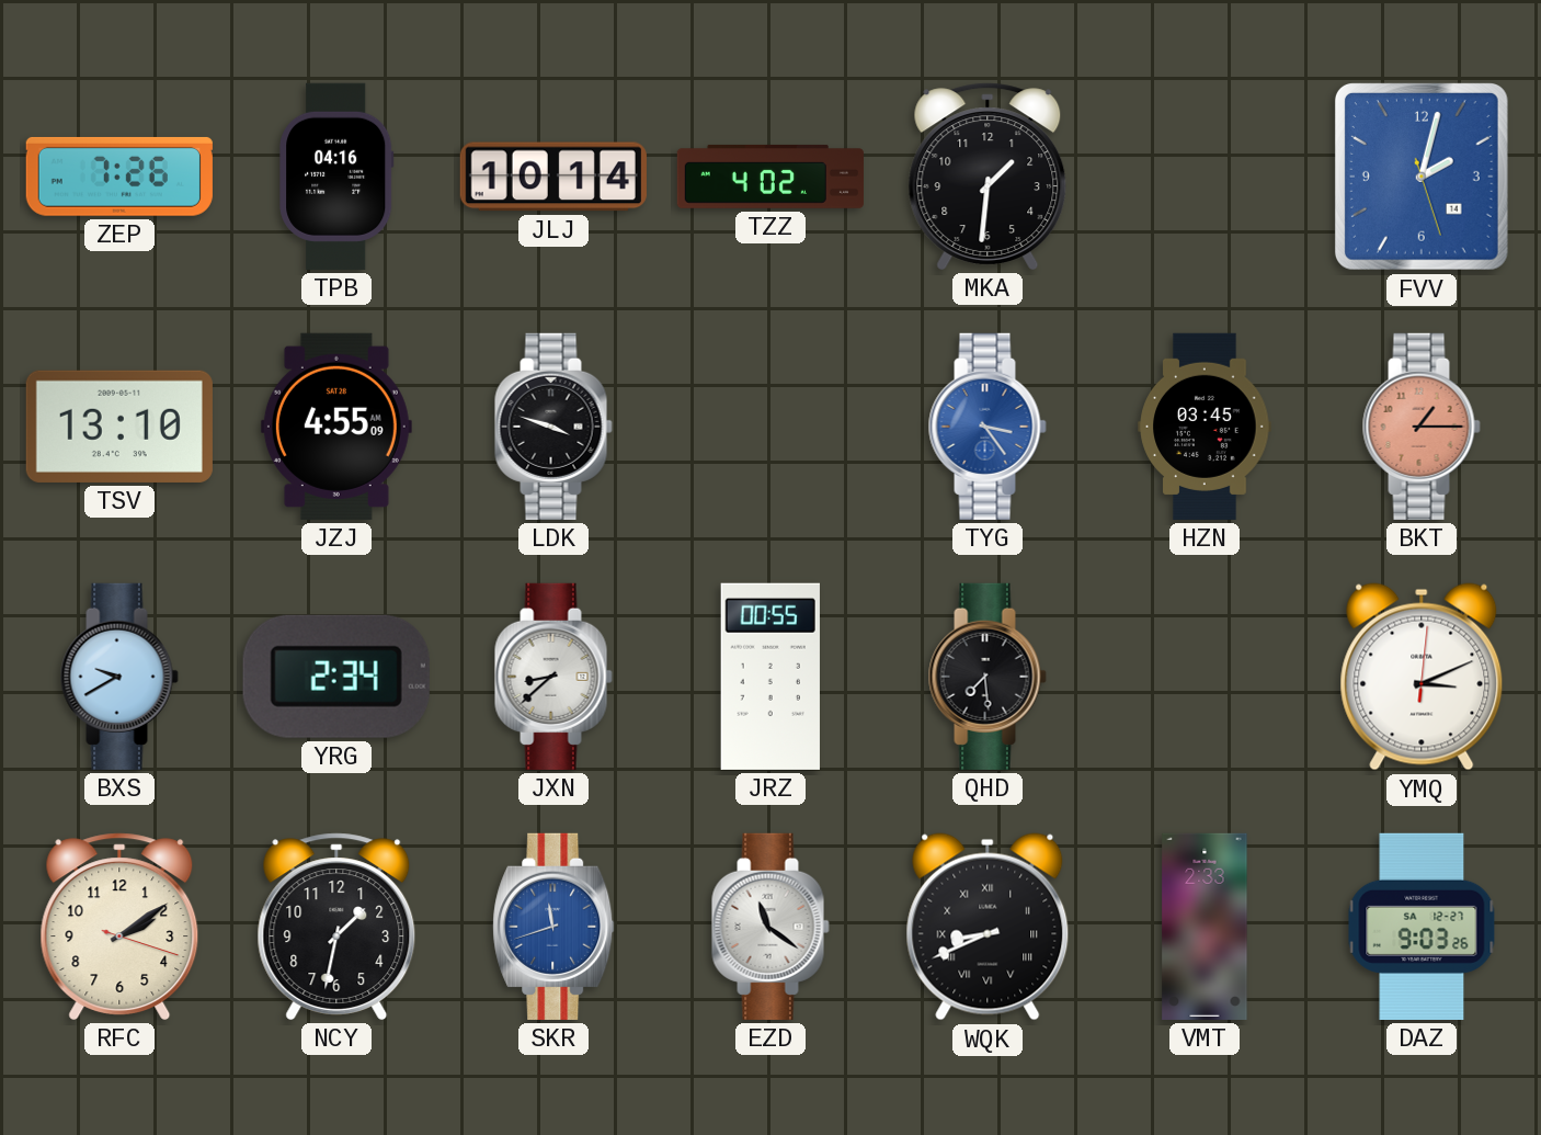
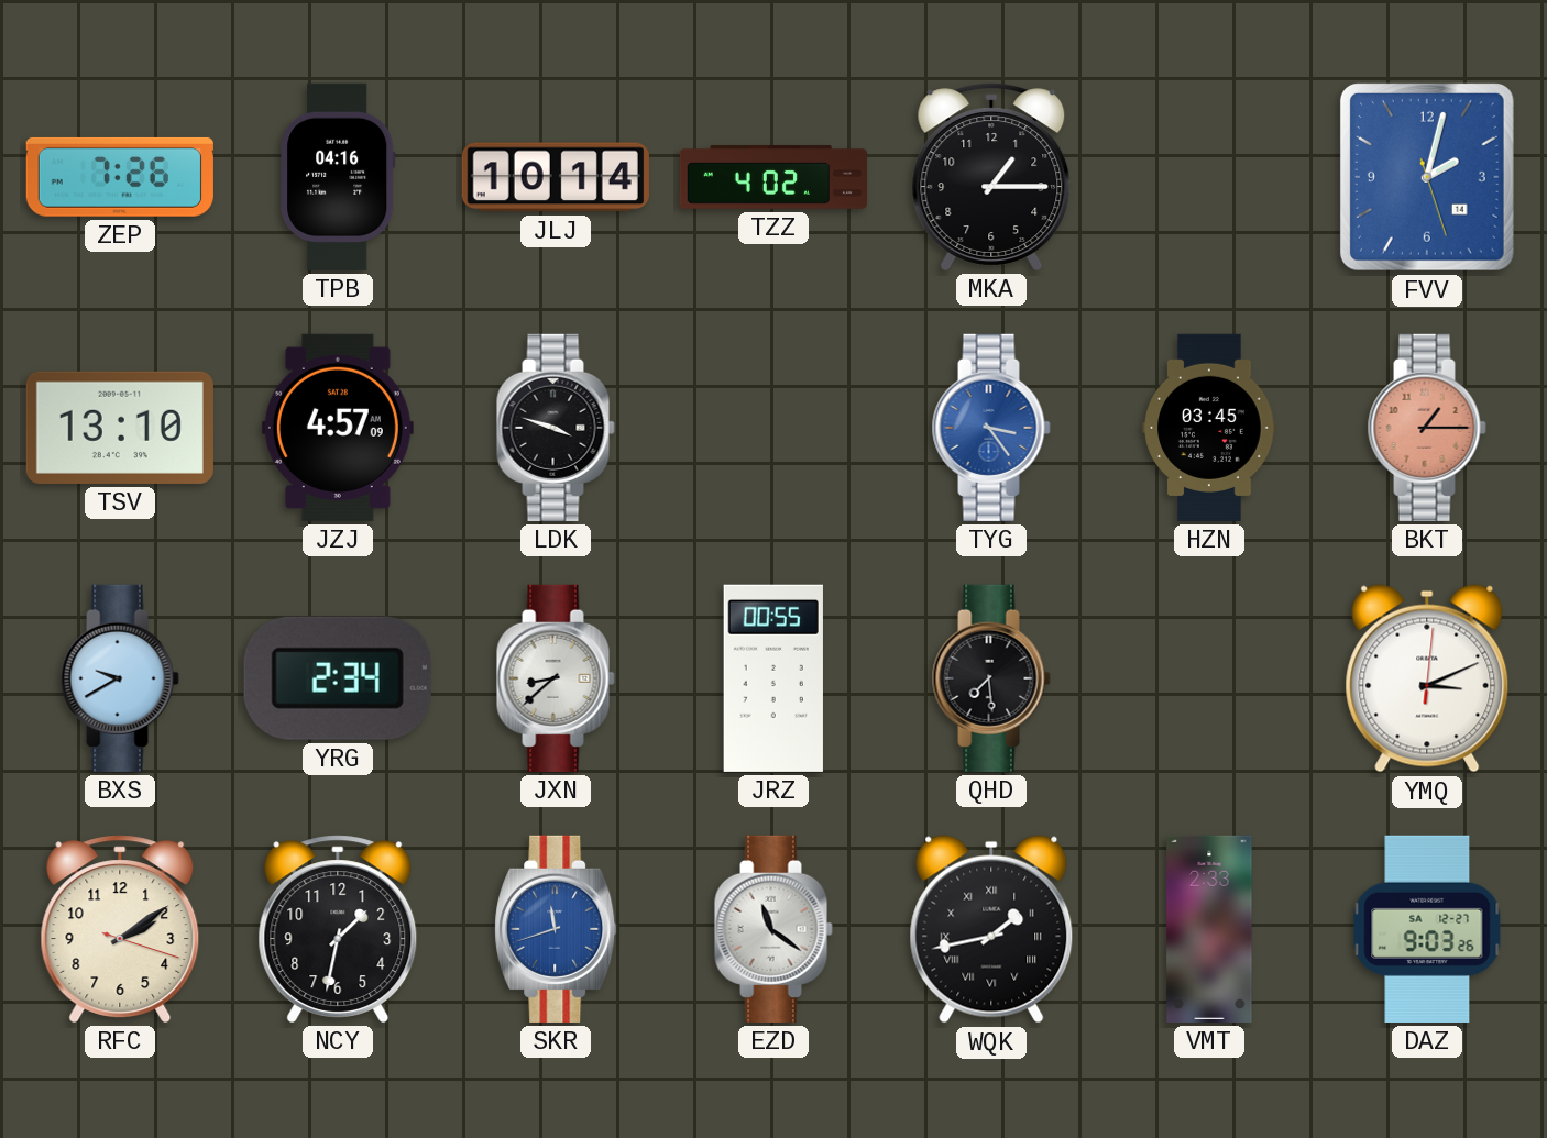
MKA: 1:31 -> 1:15 (991, 177)
JZJ: 4:55 -> 4:57 (338, 428)
WQK: 8:41 -> 1:43 (991, 929)
